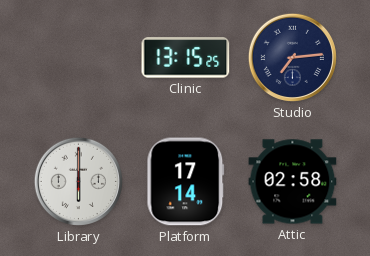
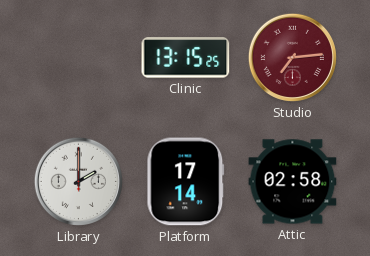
Studio dial: navy -> burgundy (292, 57)
Library: 6:00 -> 2:00 (78, 181)
